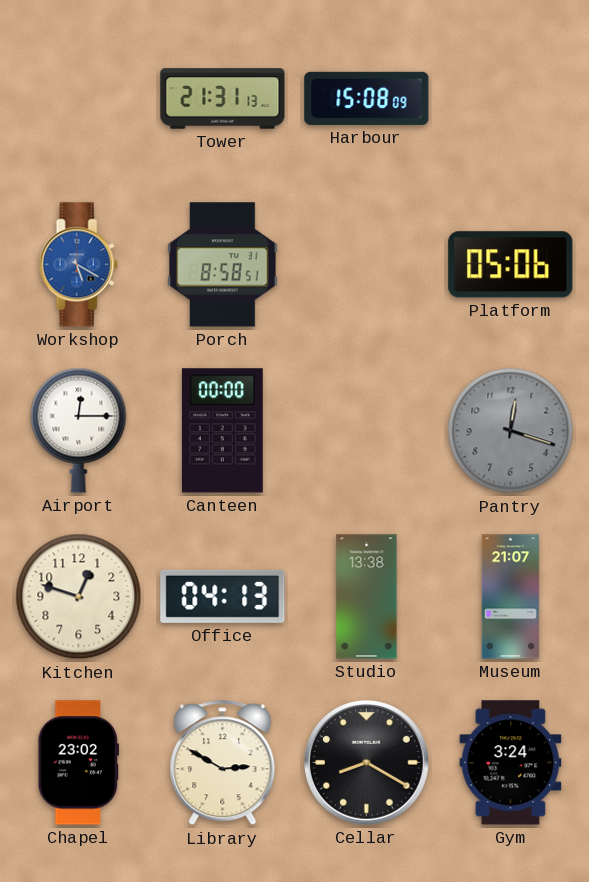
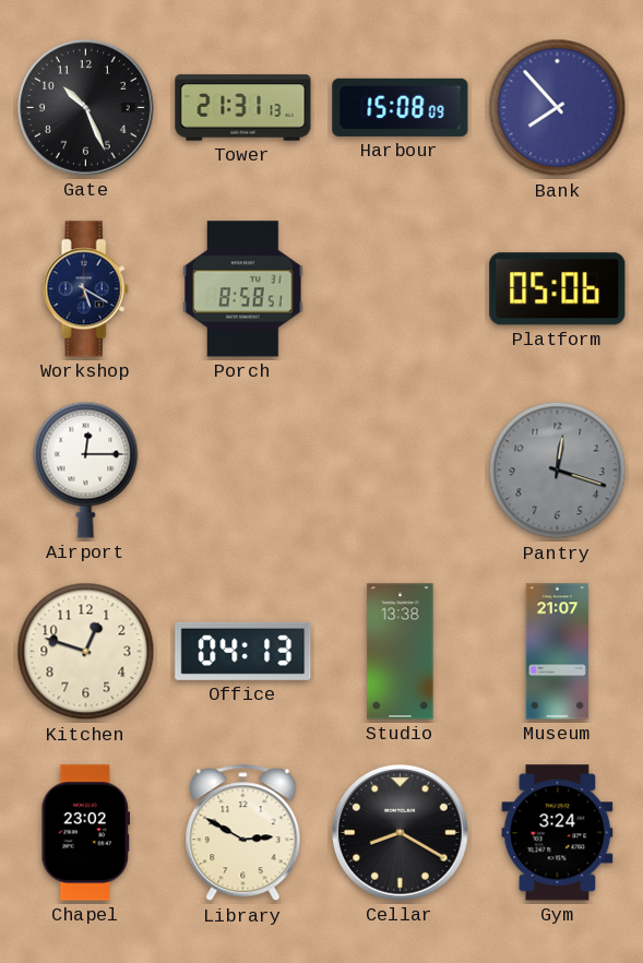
Gate: none -> 10:26 (86, 108)
Bank: none -> 7:53 (558, 108)
Workshop dial: blue -> navy (85, 289)
Canteen: 00:00 -> none (222, 431)
